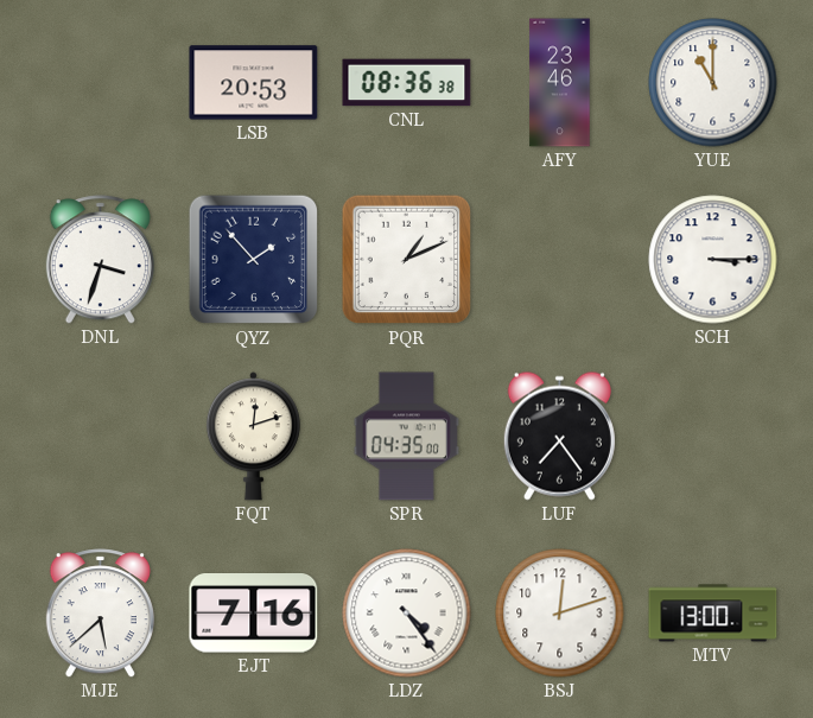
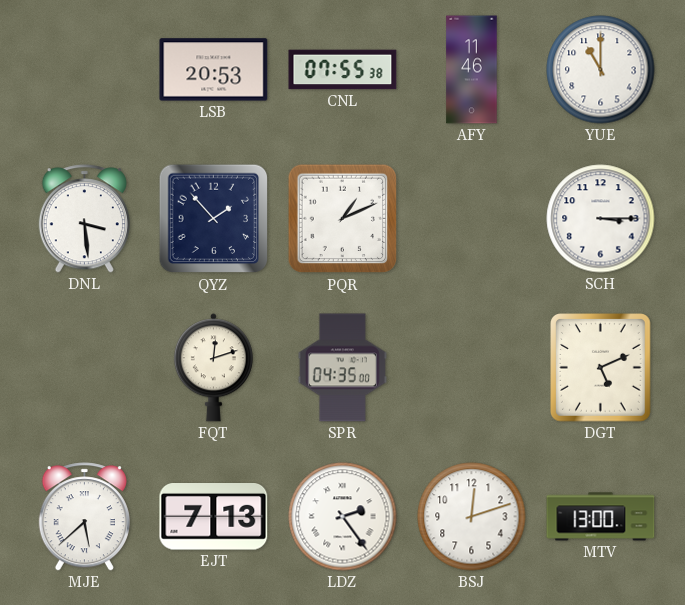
CNL: 08:36 -> 07:55 (343, 70)
AFY: 23:46 -> 11:46 (472, 70)
DNL: 3:33 -> 3:29 (84, 219)
LUF: 7:24 -> none (559, 436)
DGT: none -> 5:11 (601, 368)
EJT: 7:16 -> 7:13 (214, 517)
LDZ: 4:24 -> 2:24 (343, 517)
